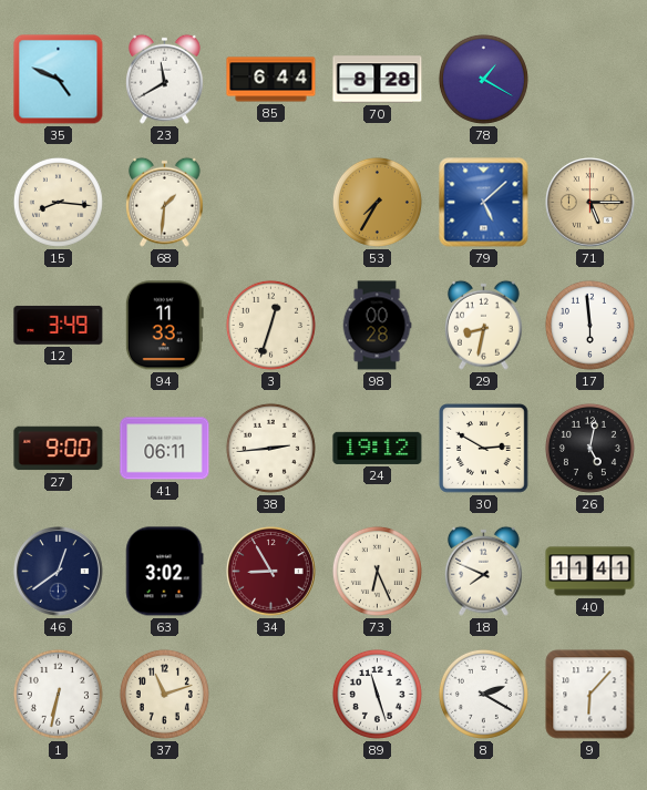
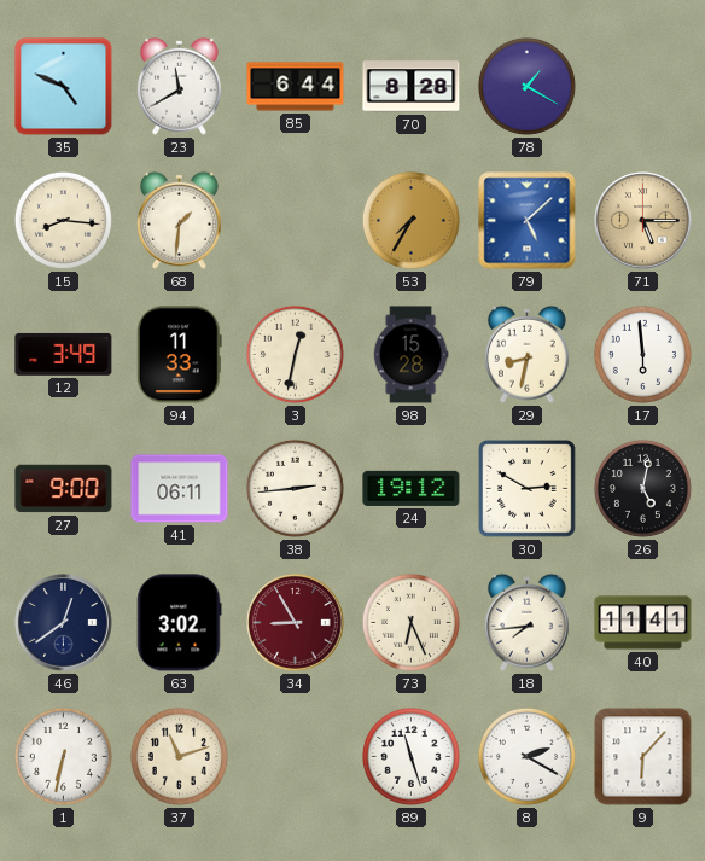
3: 12:33 -> 12:32 (295, 354)
98: 00:28 -> 15:28 (410, 355)
18: 7:49 -> 7:44 (526, 622)
